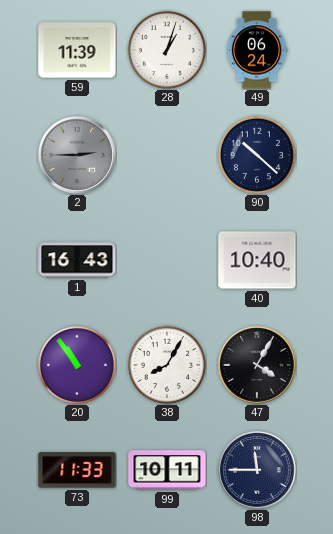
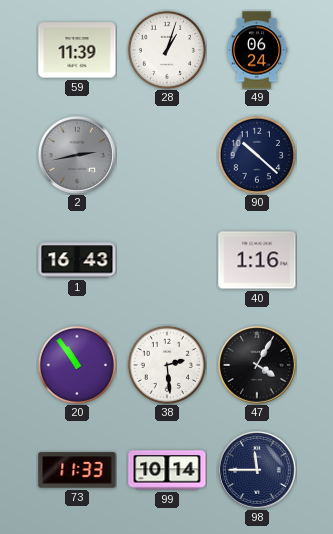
2: 2:45 -> 2:43 (78, 156)
40: 10:40 -> 1:16 (257, 260)
38: 8:05 -> 2:29 (167, 365)
99: 10:11 -> 10:14 (167, 470)
